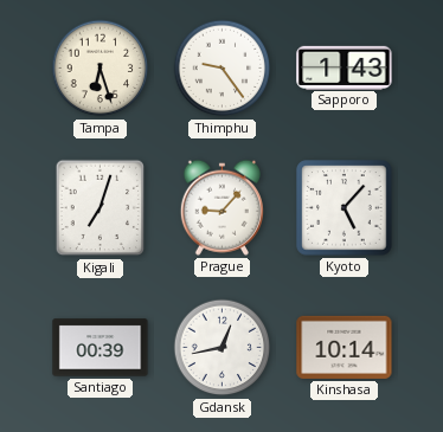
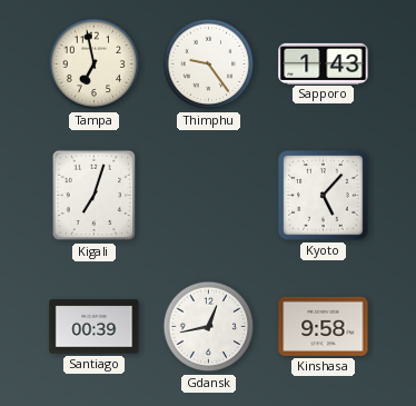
Tampa: 6:27 -> 6:58 (95, 65)
Prague: 9:07 -> none (221, 207)
Kinshasa: 10:14 -> 9:58 (324, 326)
